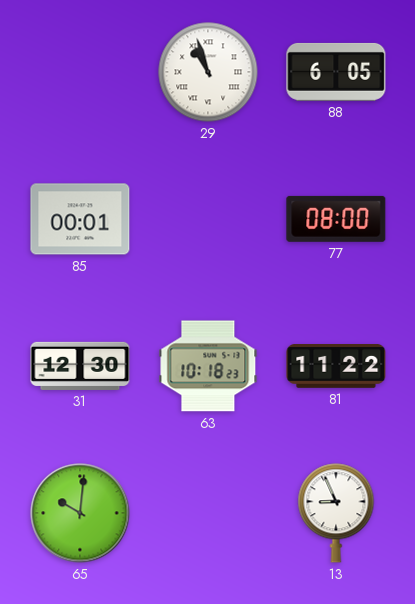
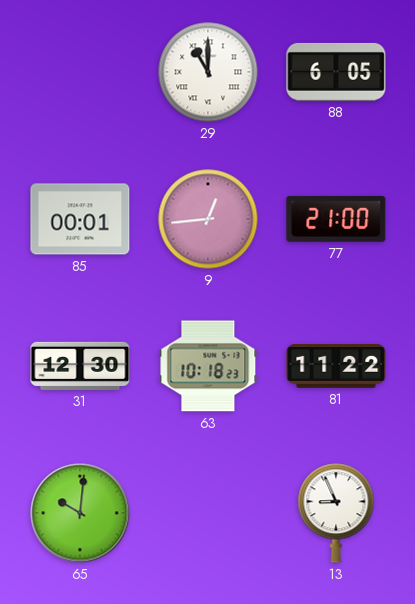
29: 10:57 -> 11:00 (208, 72)
9: none -> 12:44 (208, 219)
77: 08:00 -> 21:00 (336, 219)
